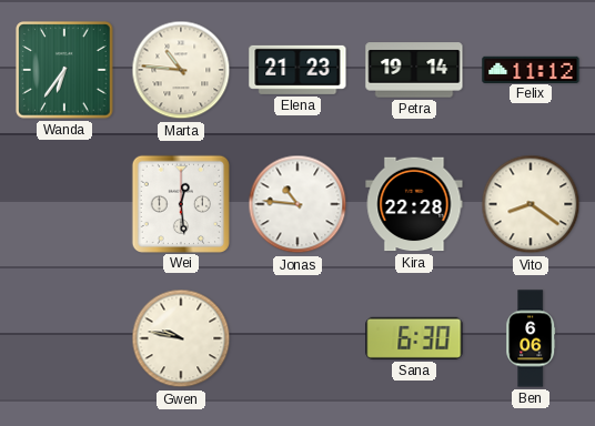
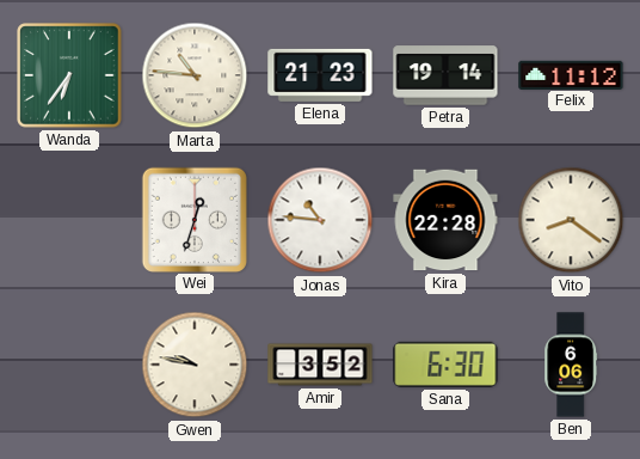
Wei: 12:29 -> 12:33 (193, 219)
Amir: none -> 3:52 (320, 365)
